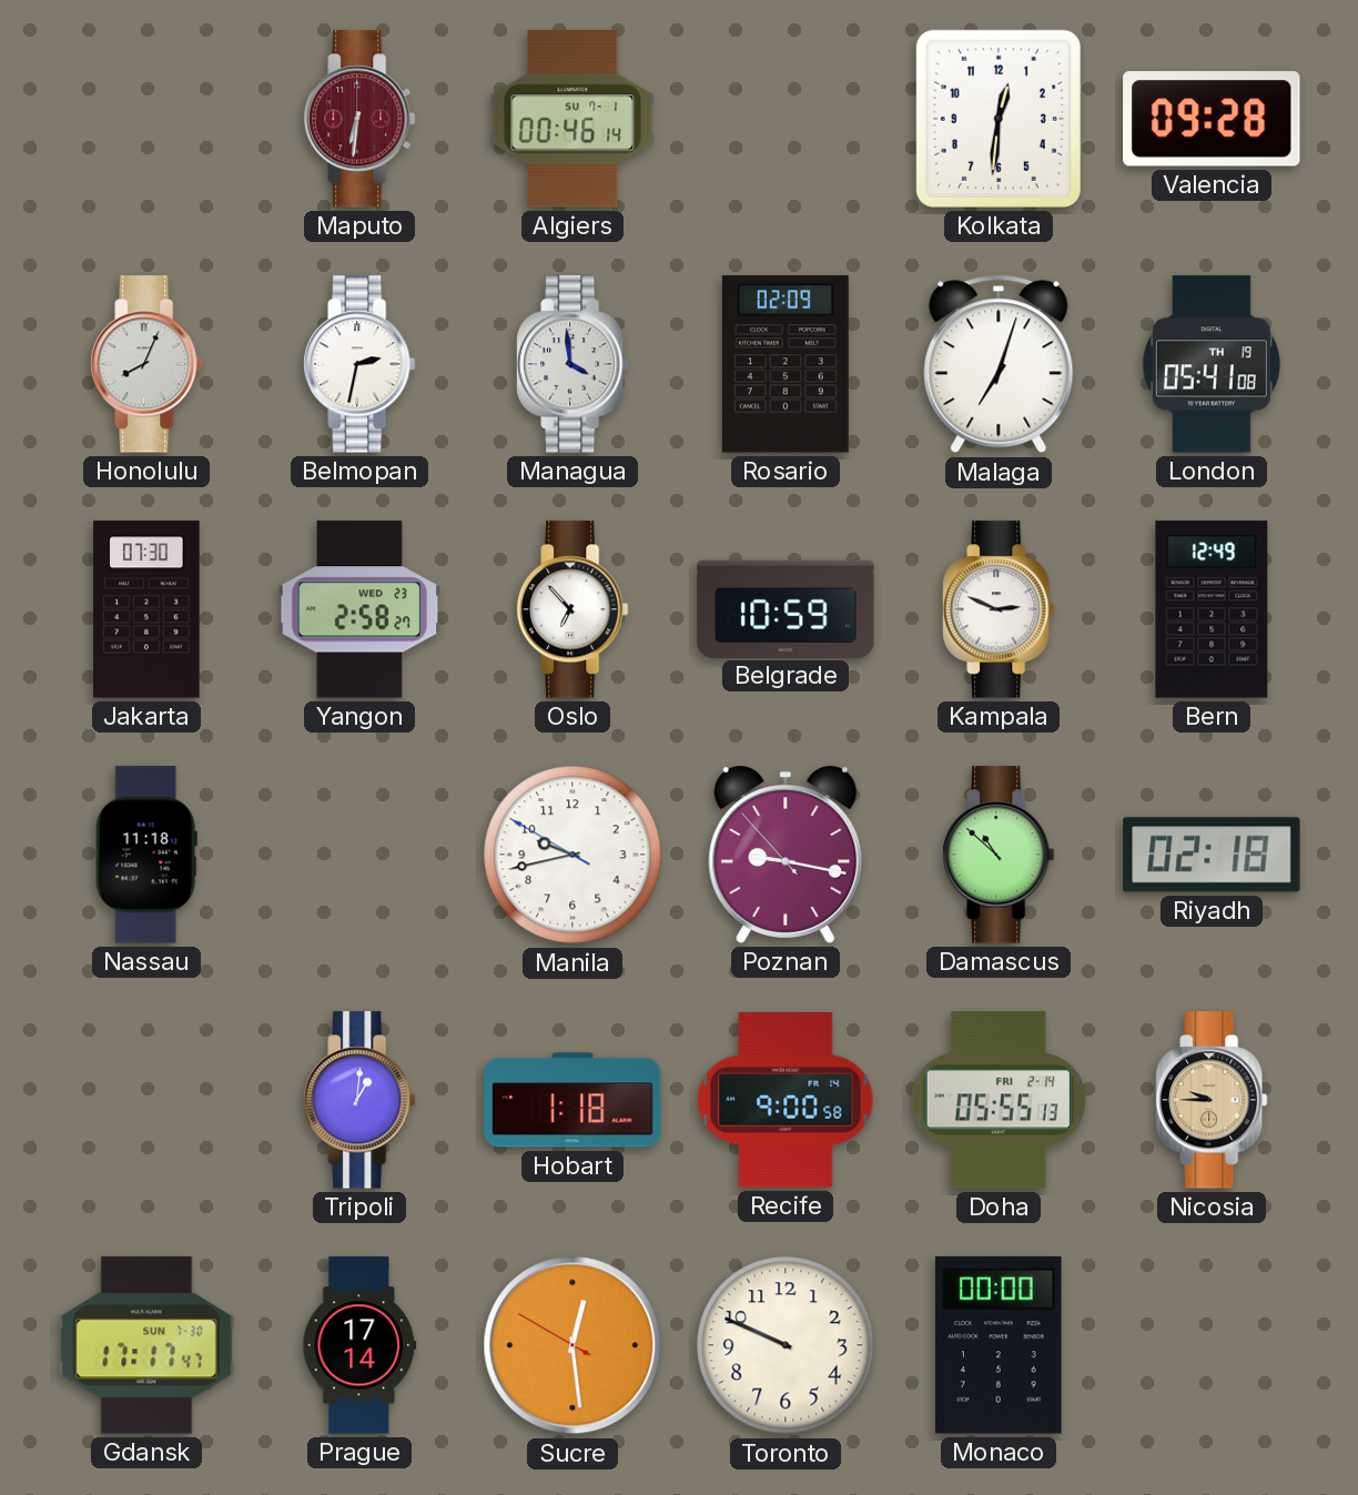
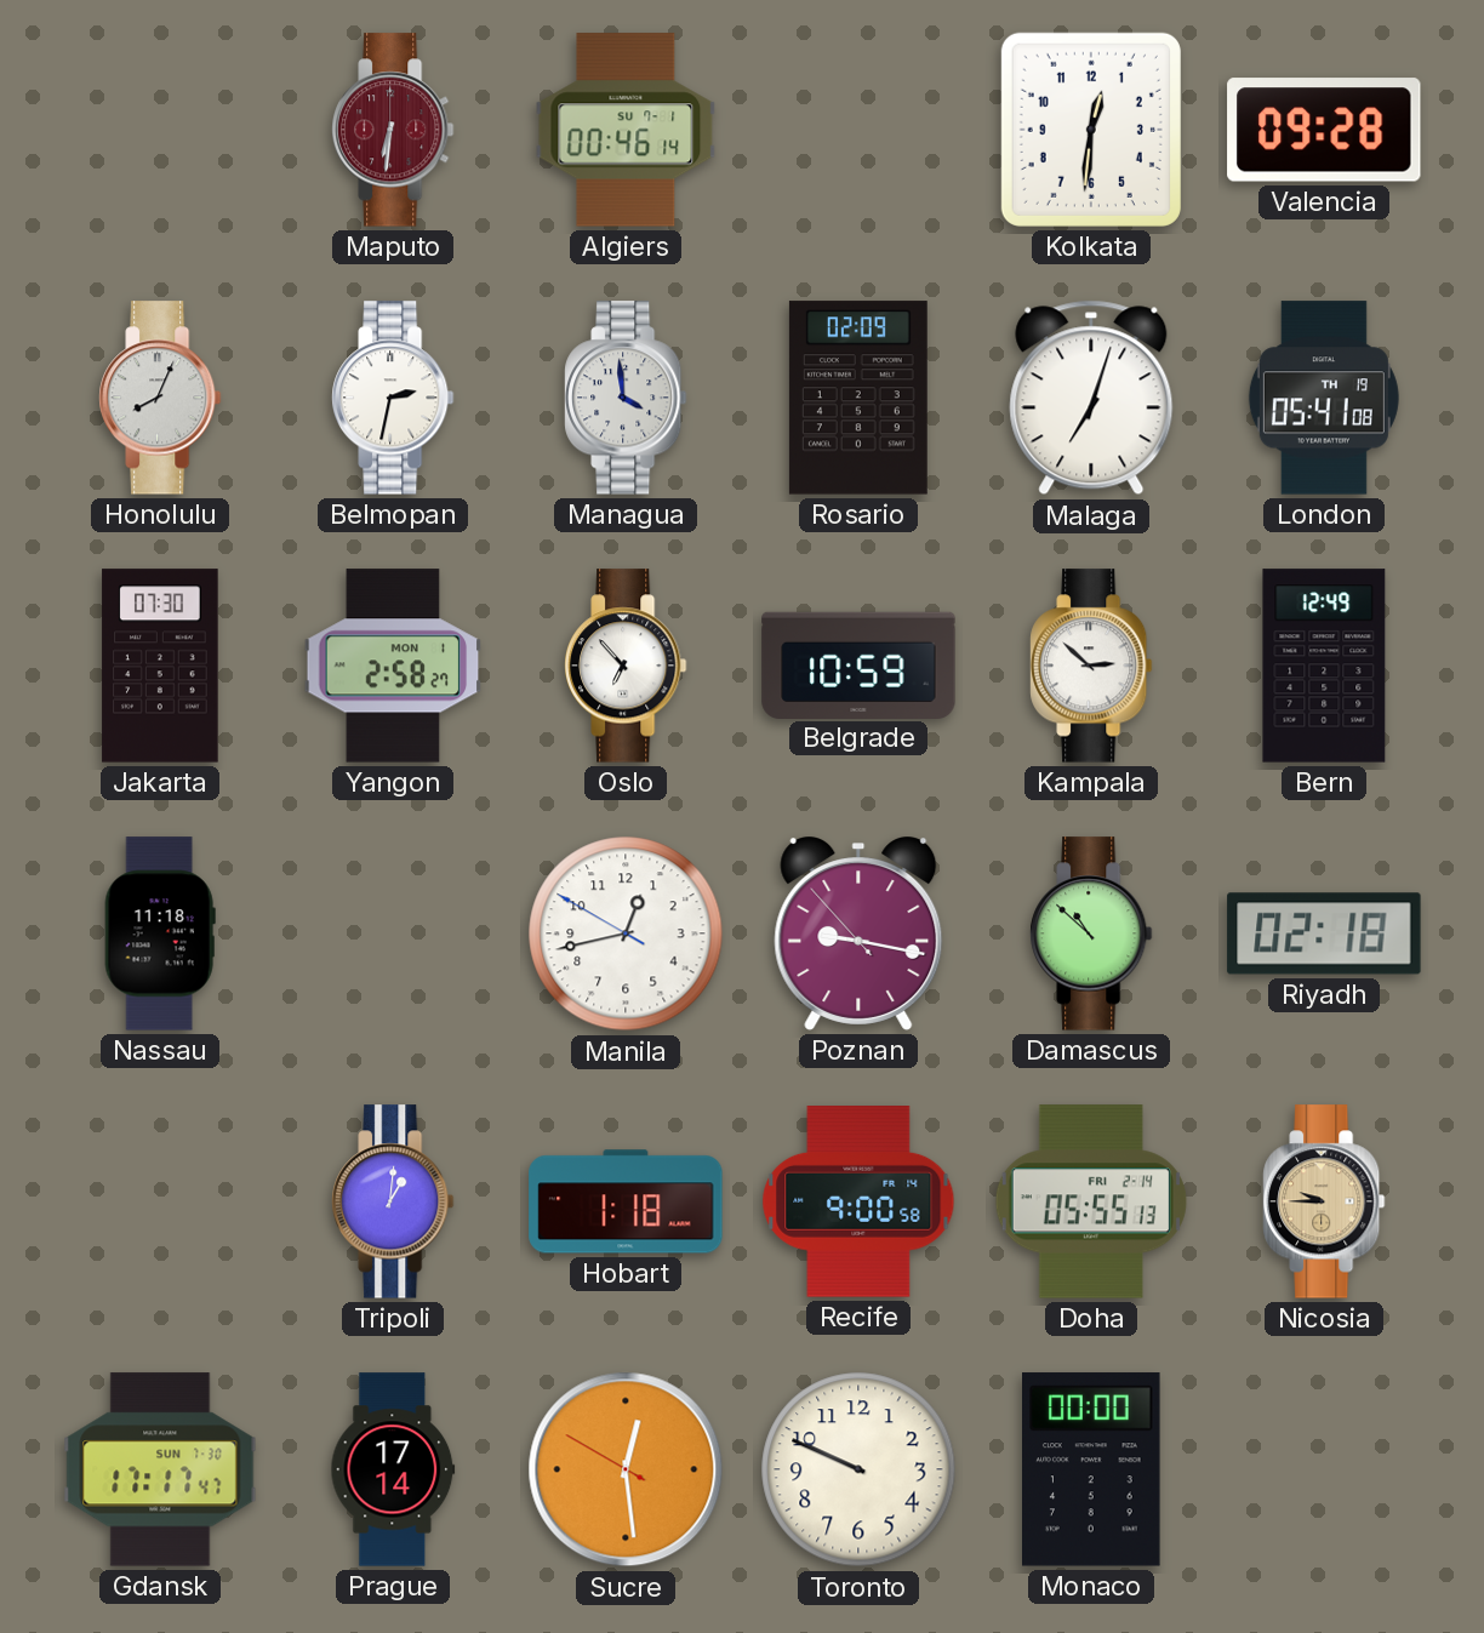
Yangon date: WED 23 -> MON 1 (393, 666)
Kampala: 2:49 -> 2:52 (1091, 666)
Manila: 9:42 -> 12:42 (626, 933)
